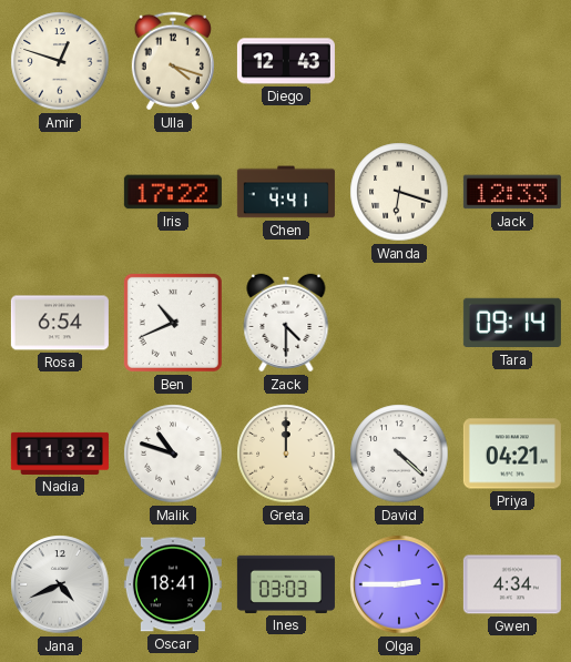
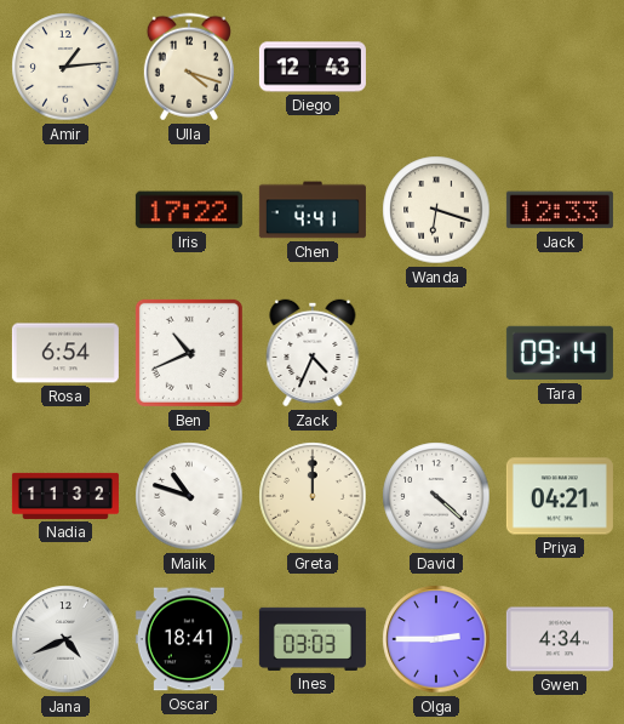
Amir: 12:48 -> 1:14 (65, 67)
Zack: 4:30 -> 4:34 (313, 353)
